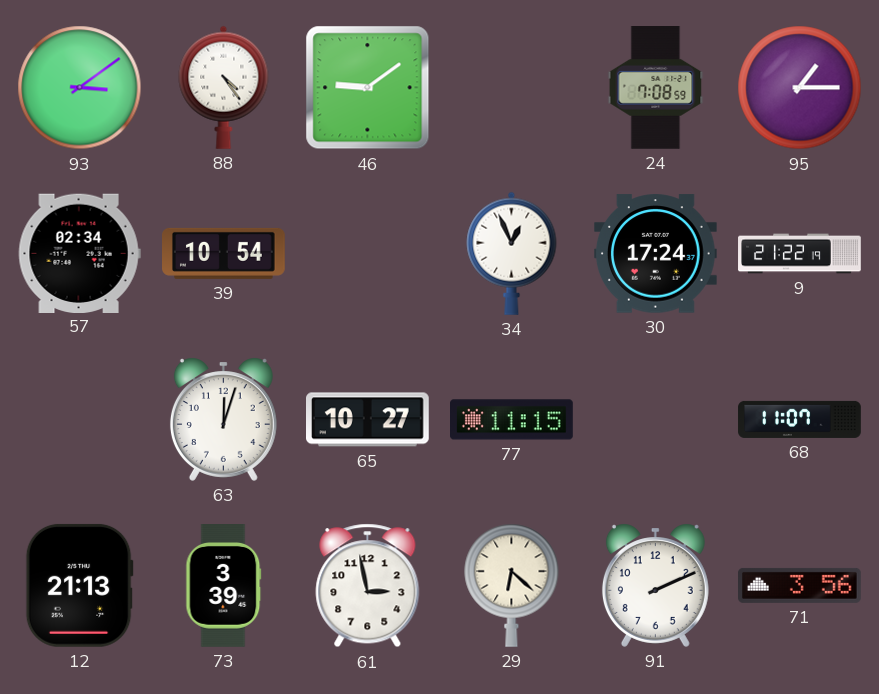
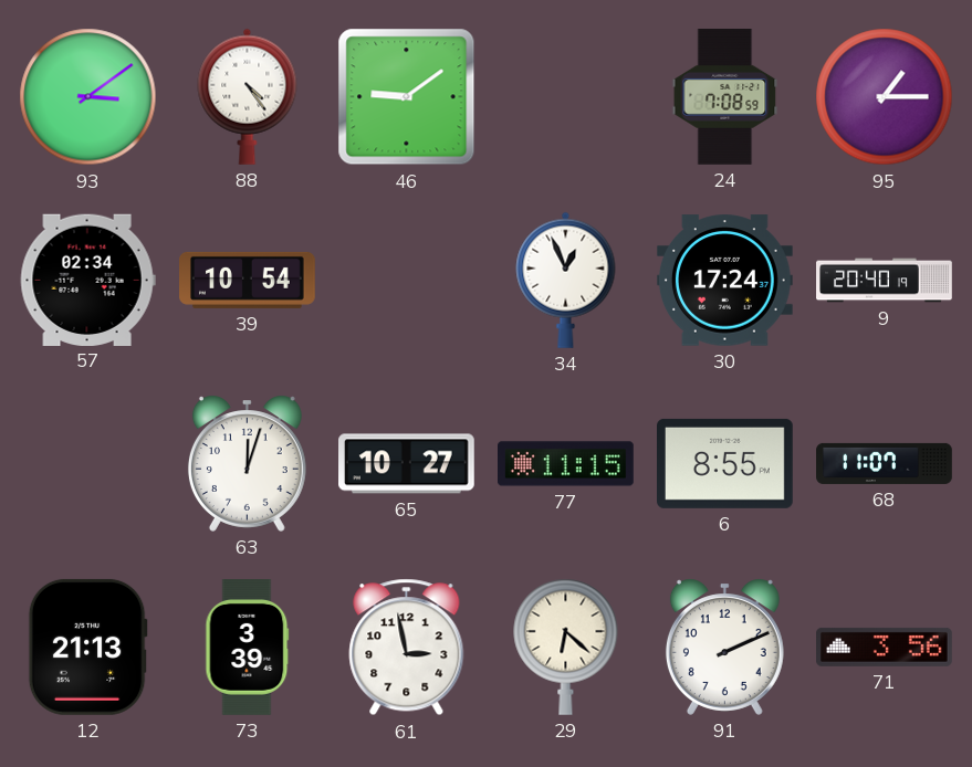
9: 21:22 -> 20:40 (885, 281)
6: none -> 8:55 (725, 463)
